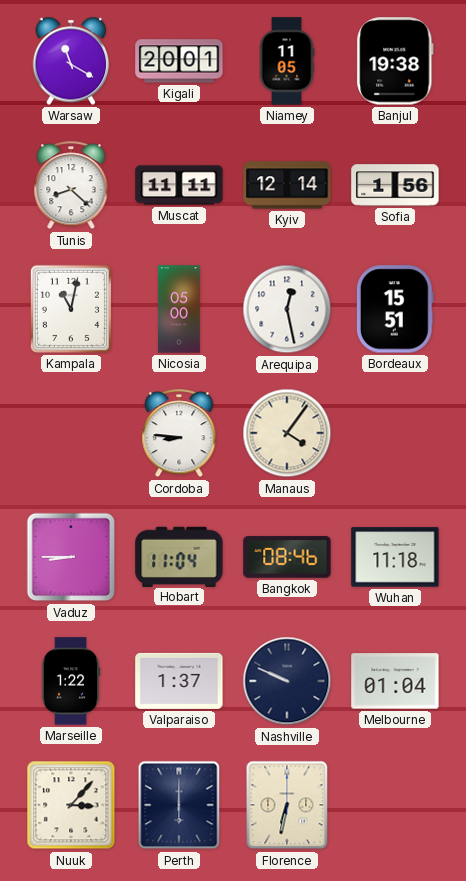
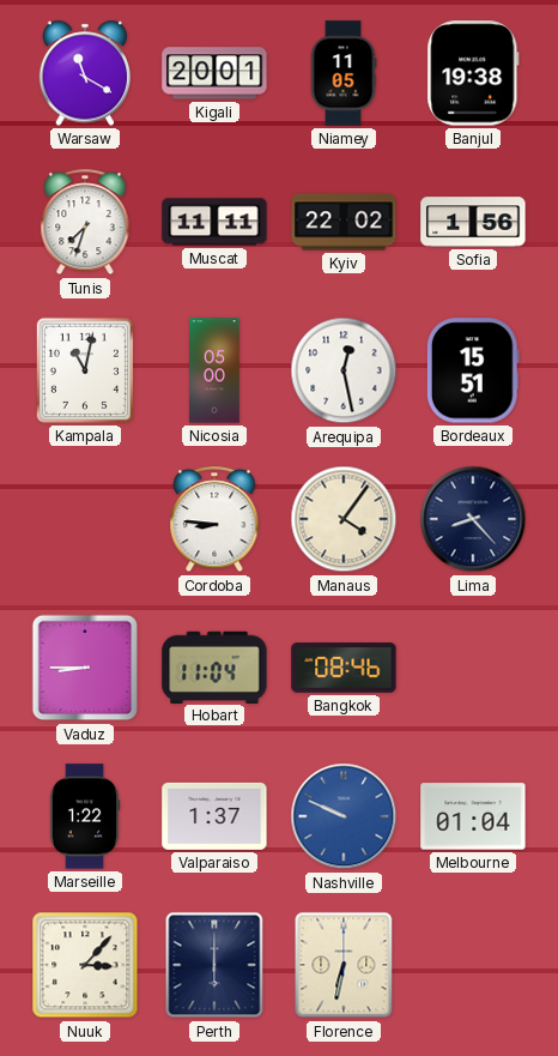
Tunis: 8:22 -> 7:33 (85, 223)
Kyiv: 12:14 -> 22:02 (344, 222)
Lima: none -> 8:23 (473, 519)
Wuhan: 11:18 -> none (395, 557)
Nashville dial: navy -> blue (344, 816)
